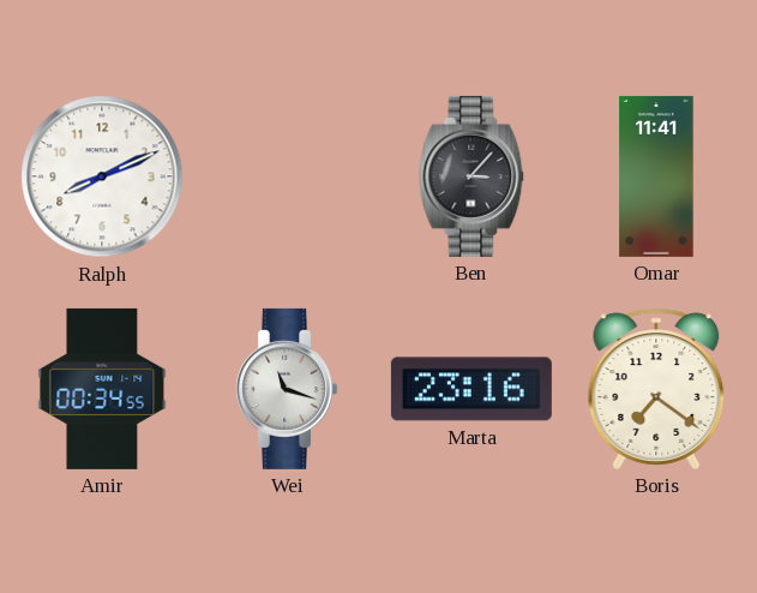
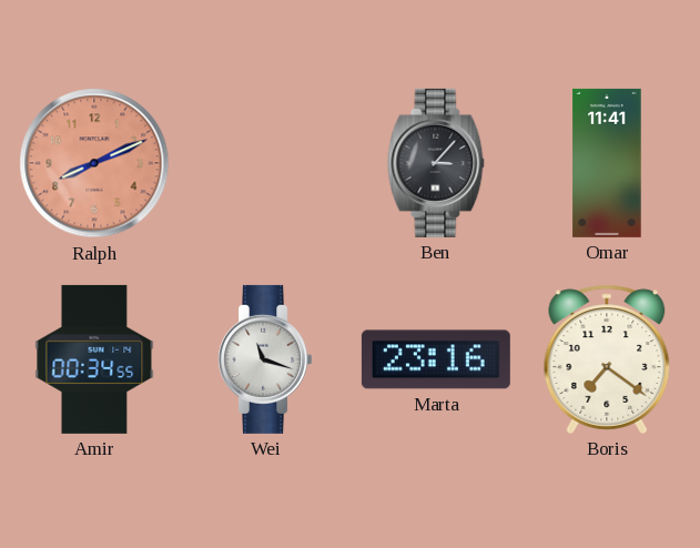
Ralph dial: white -> salmon (94, 163)
